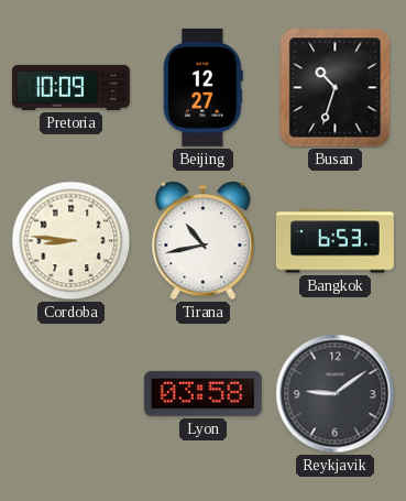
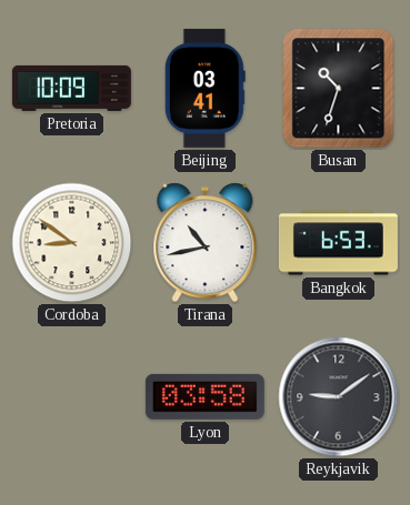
Beijing: 12:27 -> 03:41 (204, 88)
Cordoba: 8:46 -> 8:51 (72, 243)
